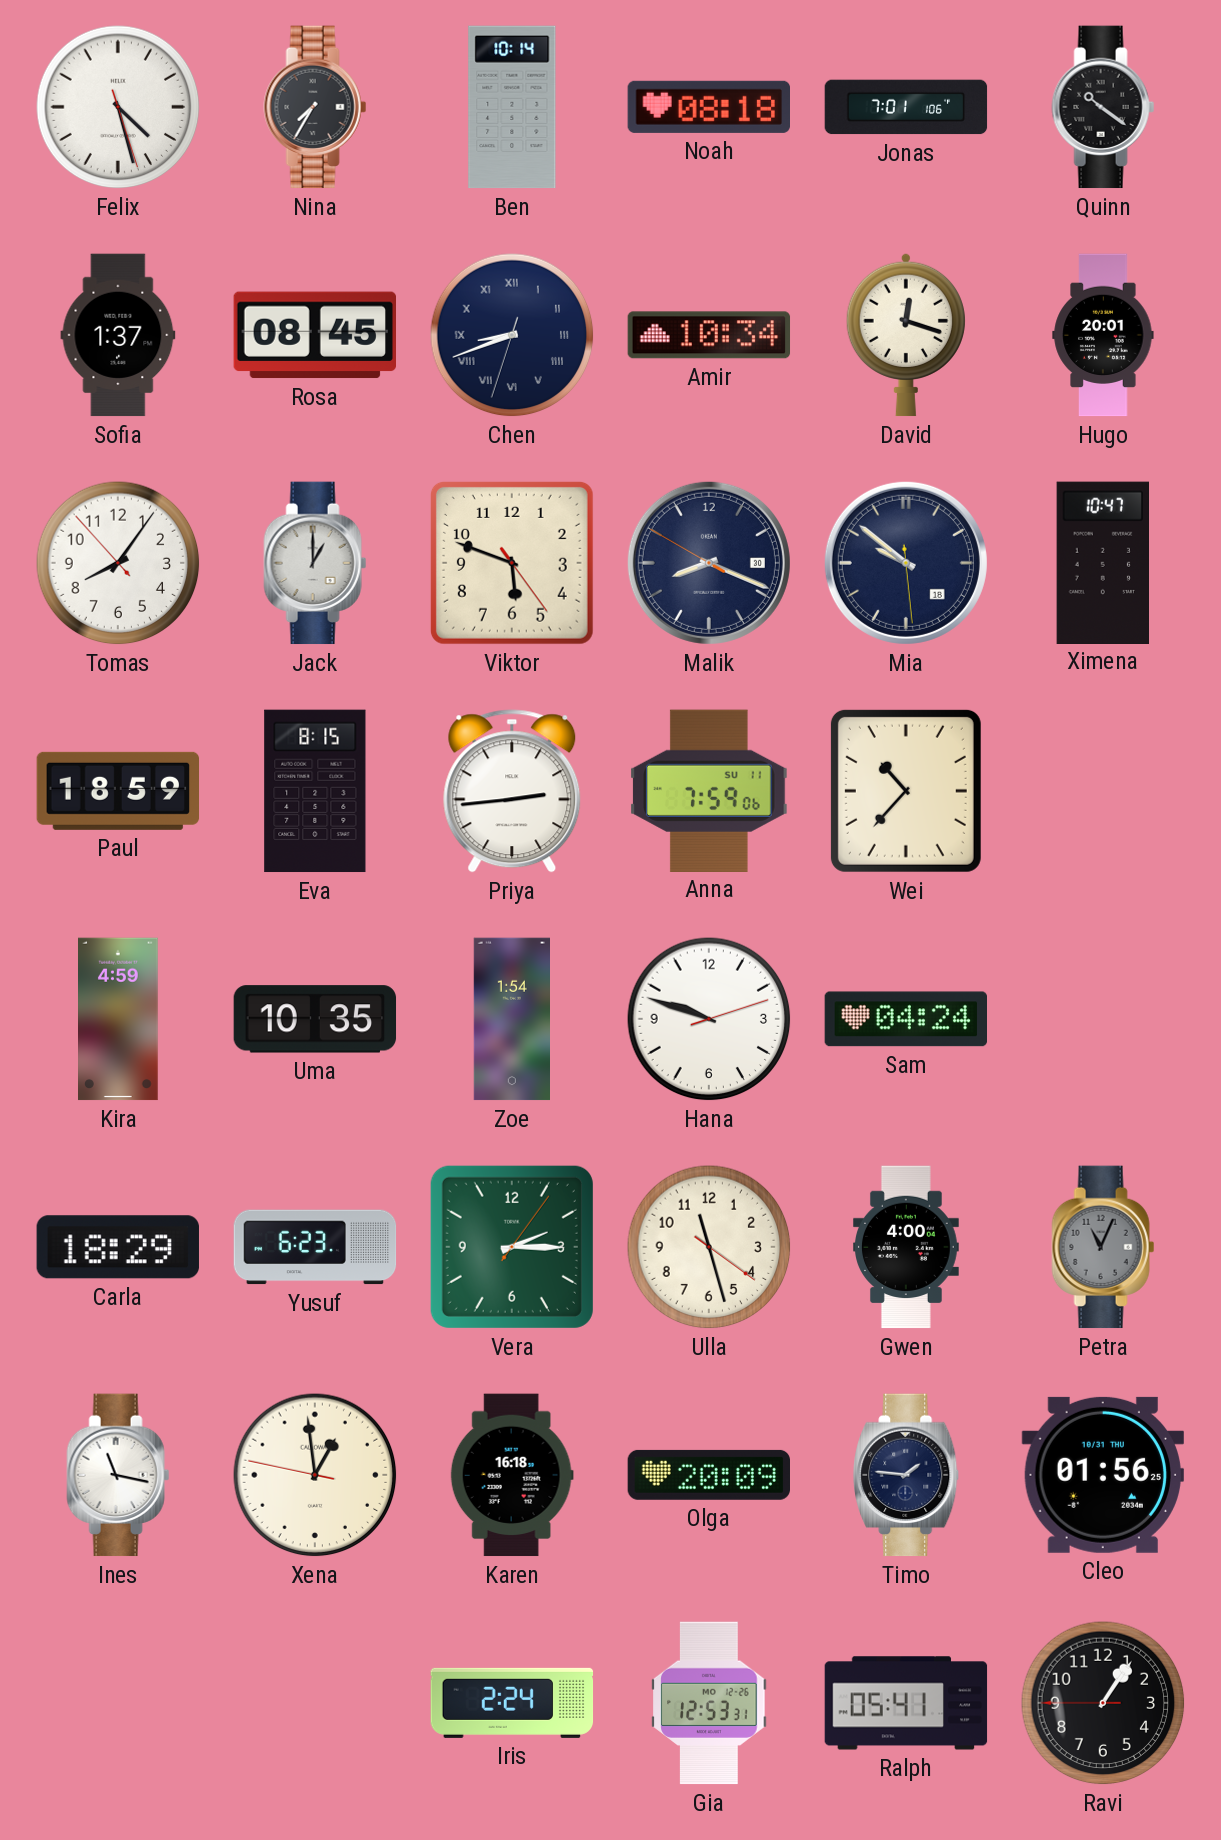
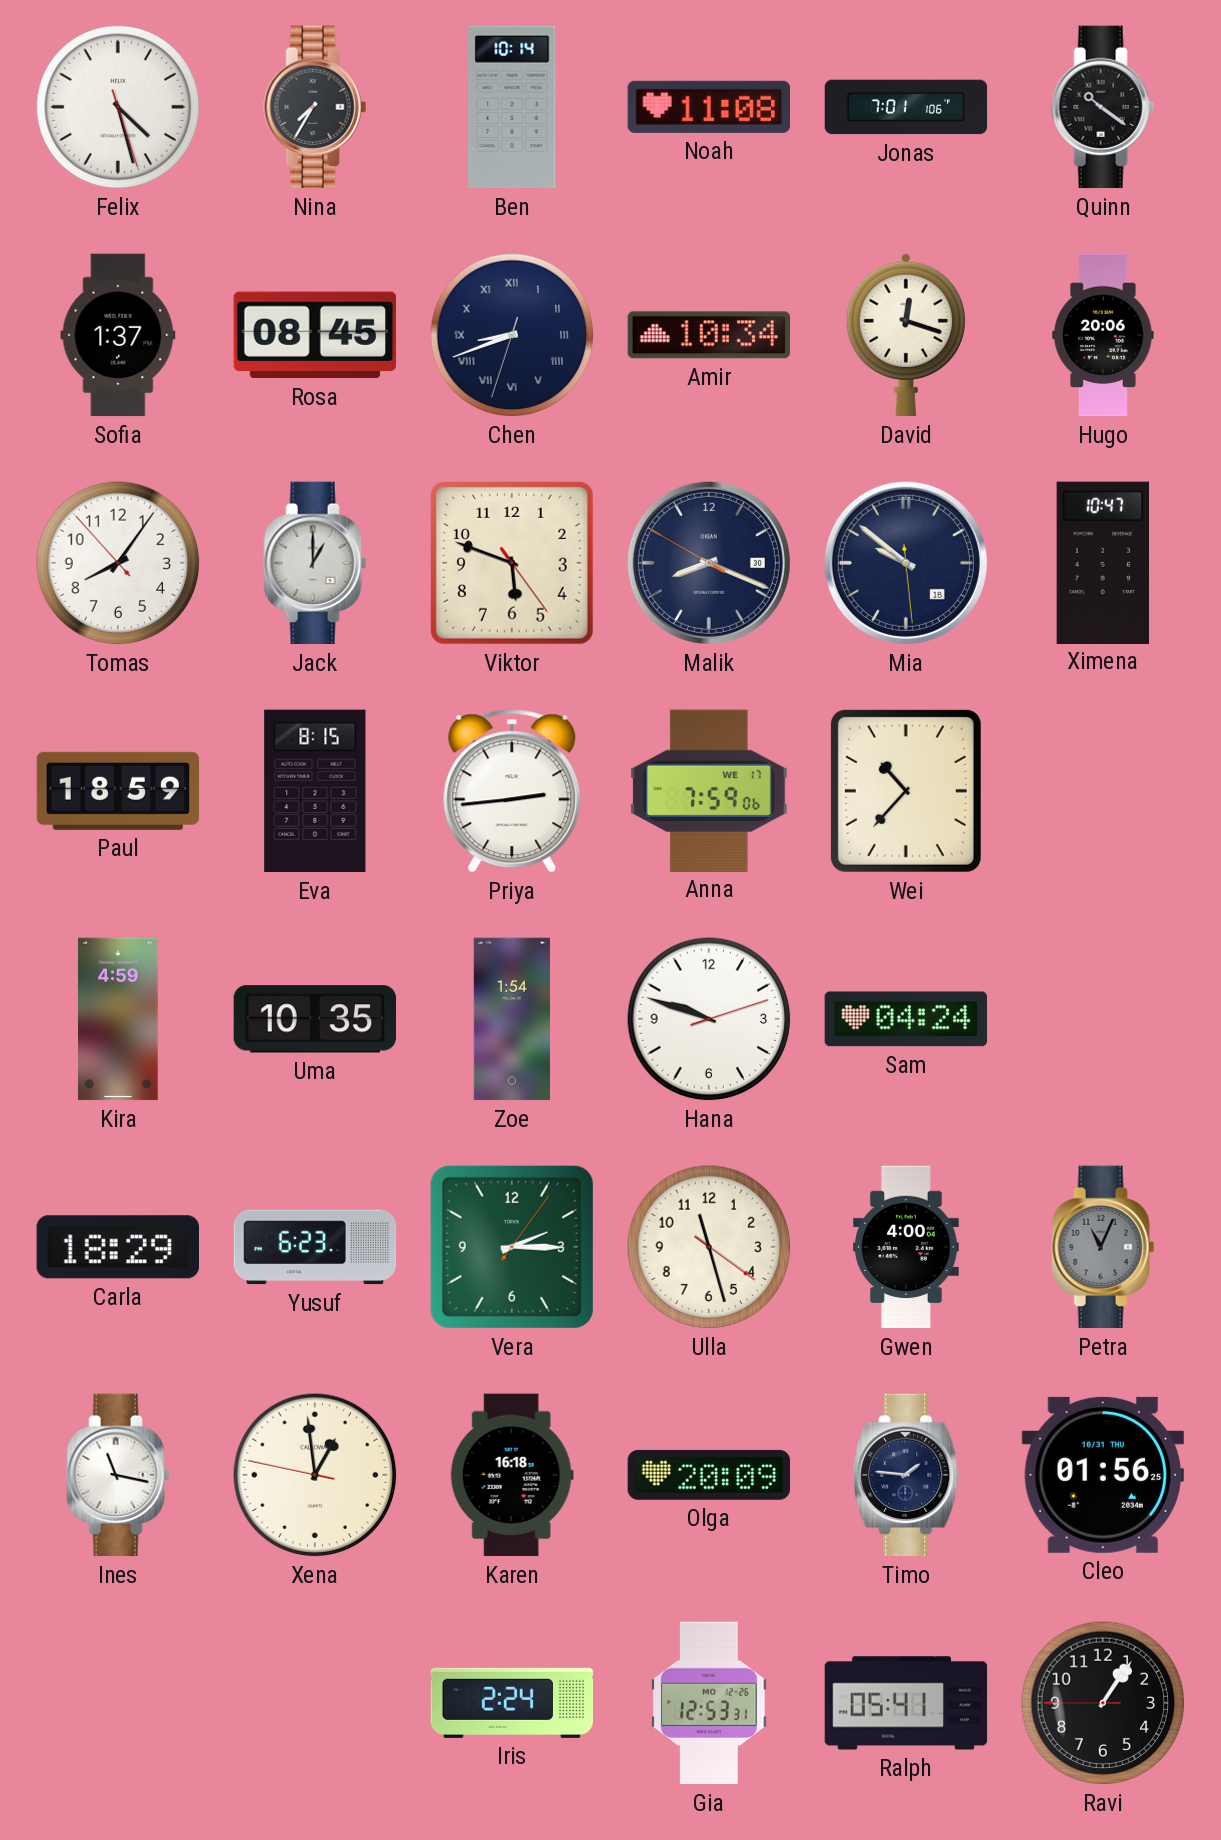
Noah: 08:18 -> 11:08 (708, 107)
Hugo: 20:01 -> 20:06 (1103, 335)
Anna date: SU 11 -> WE 17 (710, 790)
